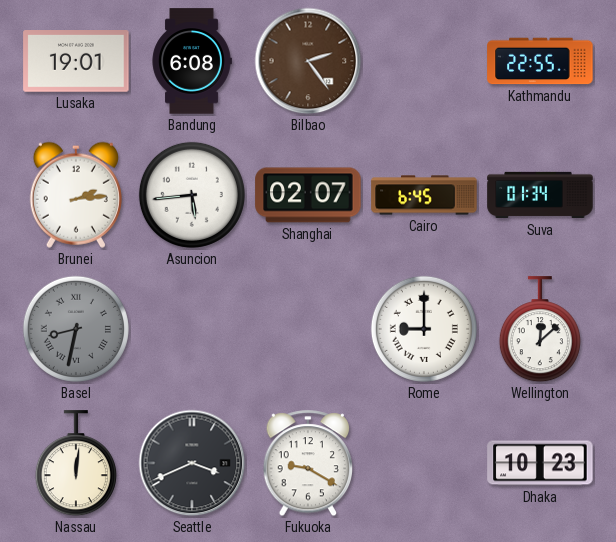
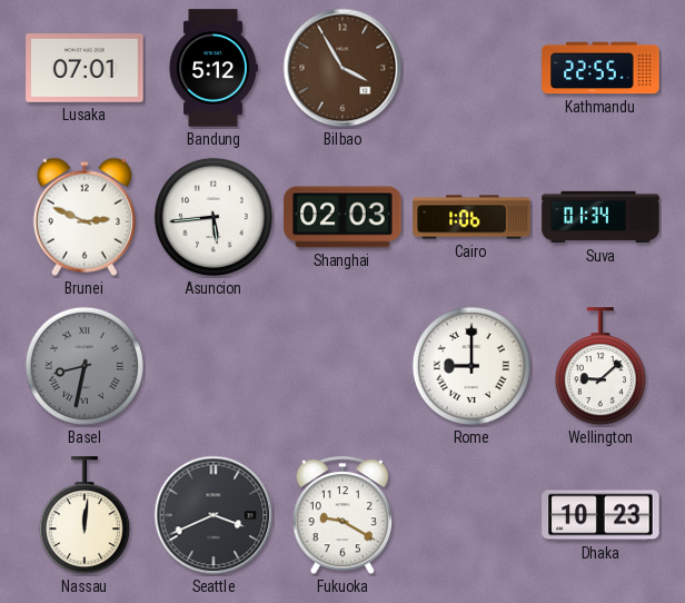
Lusaka: 19:01 -> 07:01 (85, 68)
Bandung: 6:08 -> 5:12 (214, 68)
Bilbao: 2:24 -> 3:55 (343, 68)
Brunei: 2:14 -> 2:49 (85, 217)
Shanghai: 02:07 -> 02:03 (343, 217)
Cairo: 6:45 -> 1:06 (471, 217)
Wellington: 12:08 -> 9:08 (600, 367)
